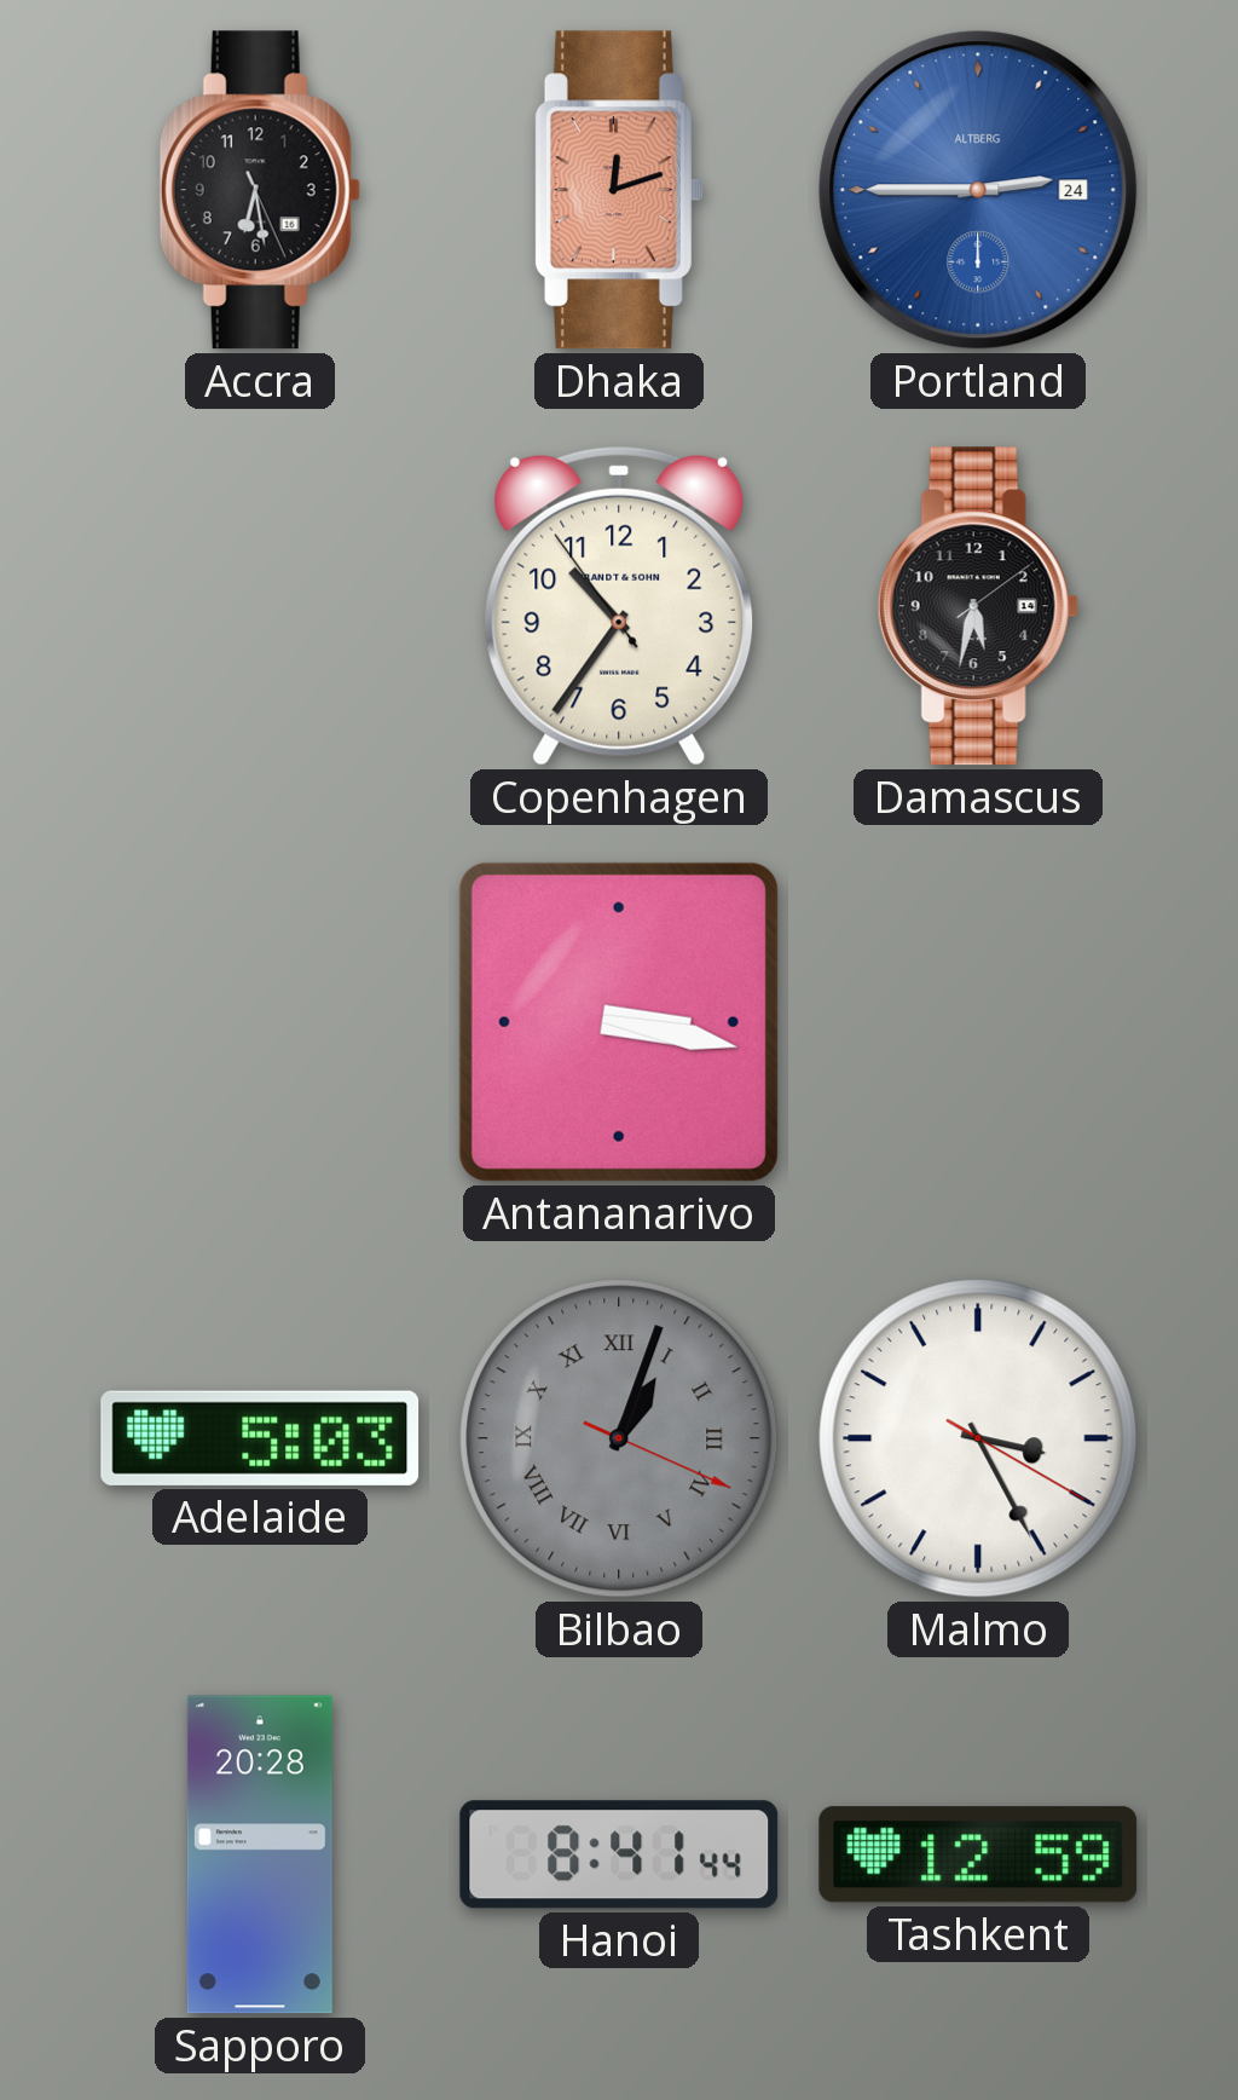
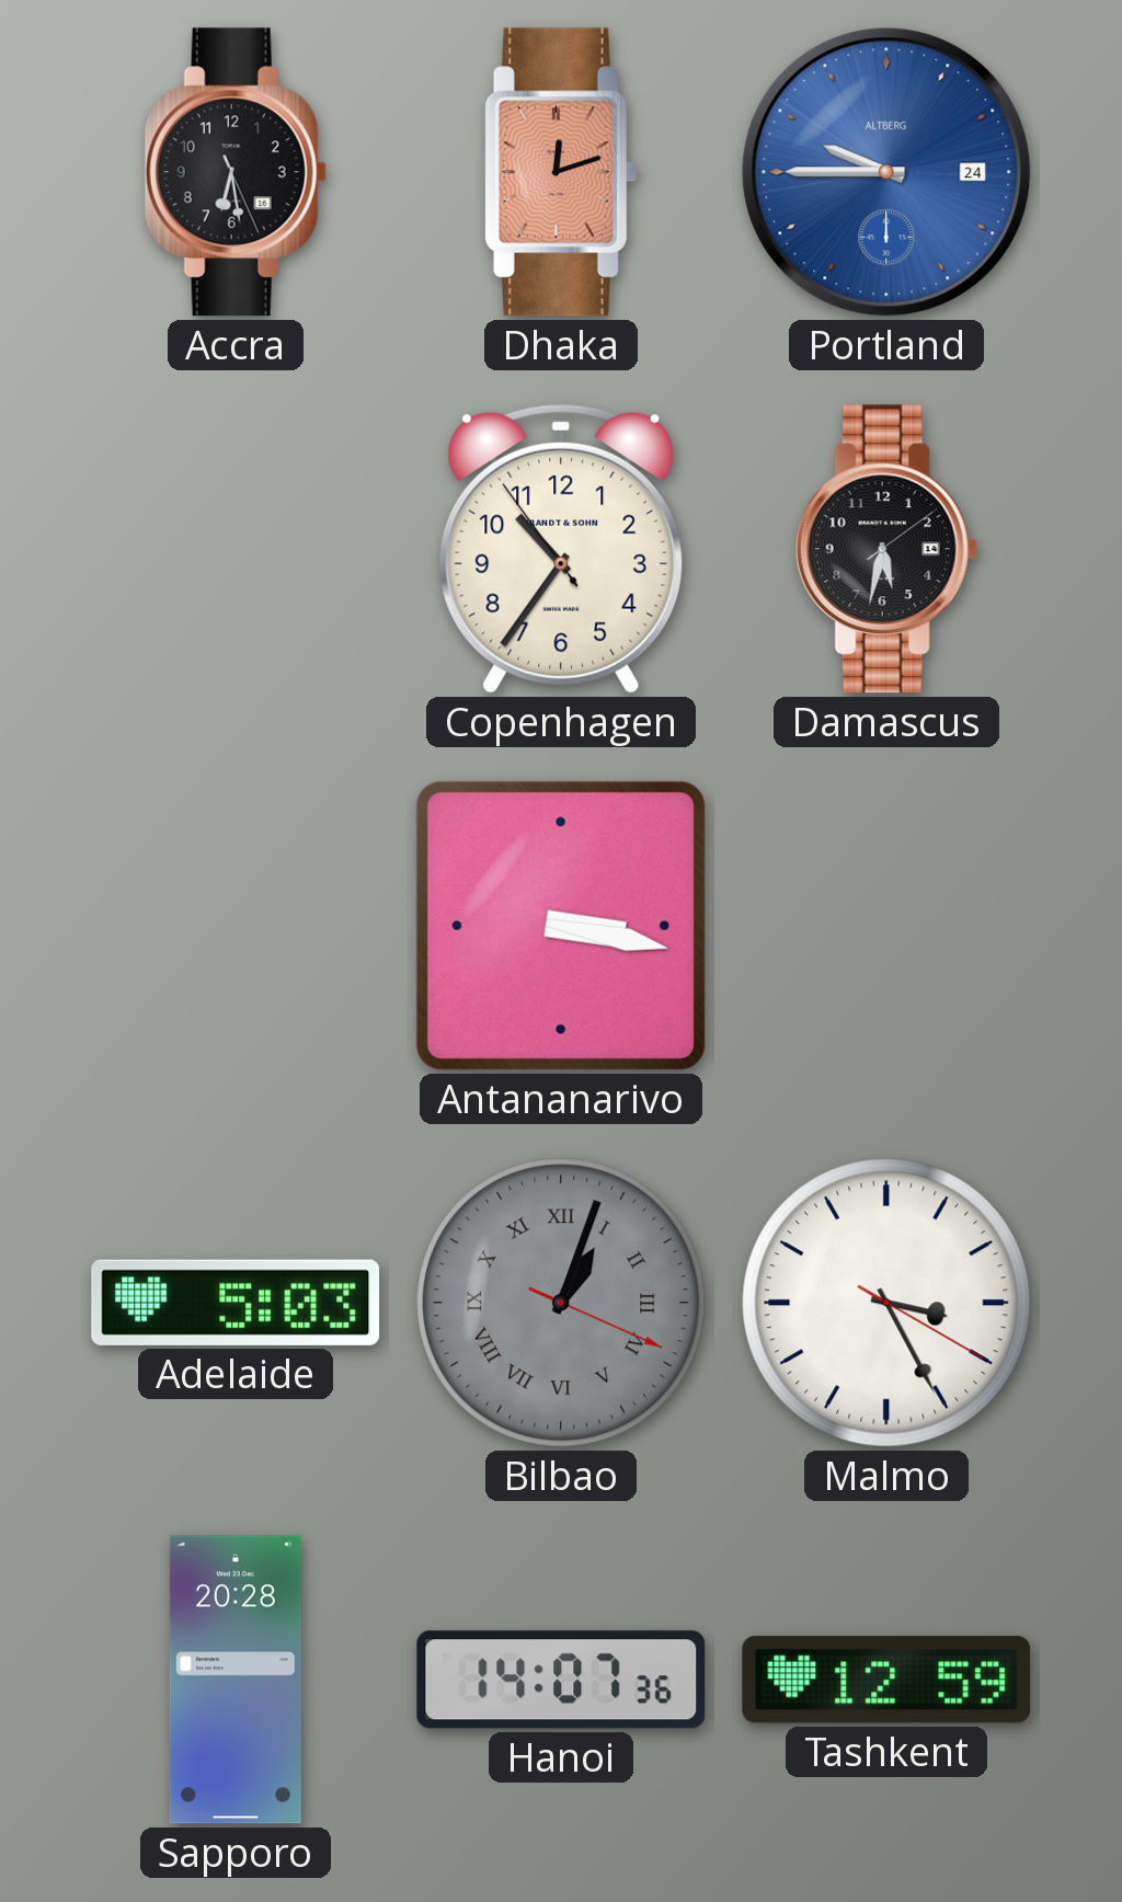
Portland: 2:45 -> 9:45 (886, 172)
Hanoi: 8:41 -> 14:07 (561, 1680)
